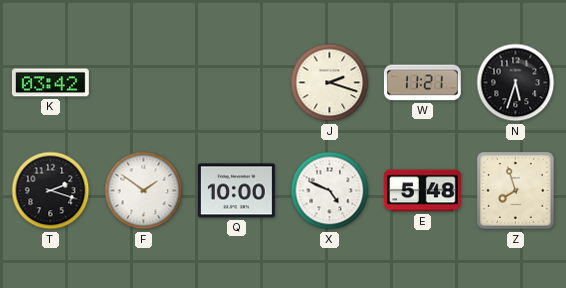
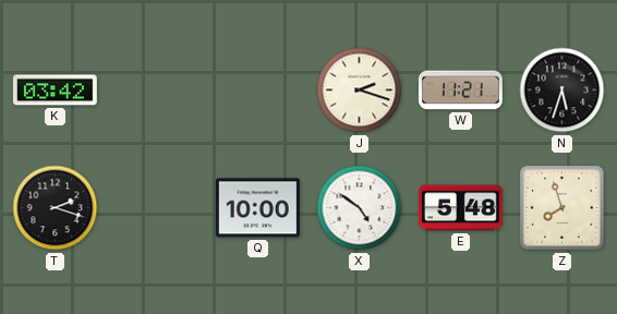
F: 1:51 -> none (144, 191)
X: 4:49 -> 4:51 (360, 208)
